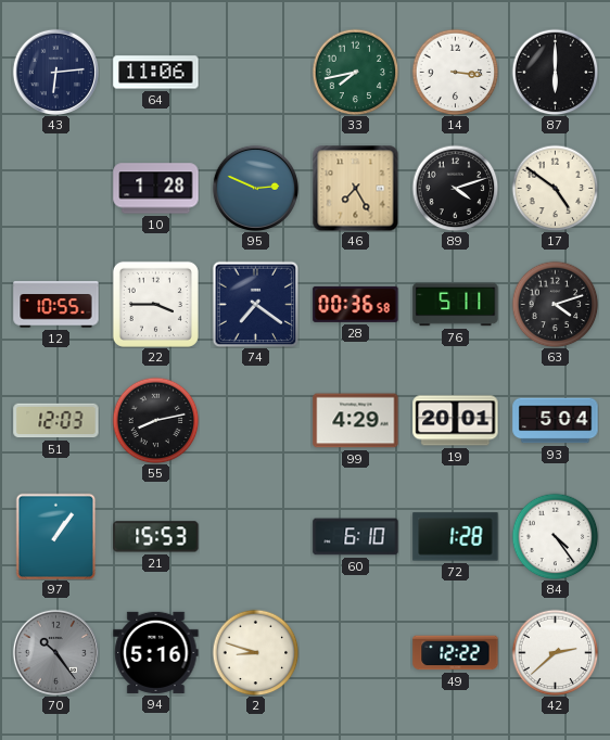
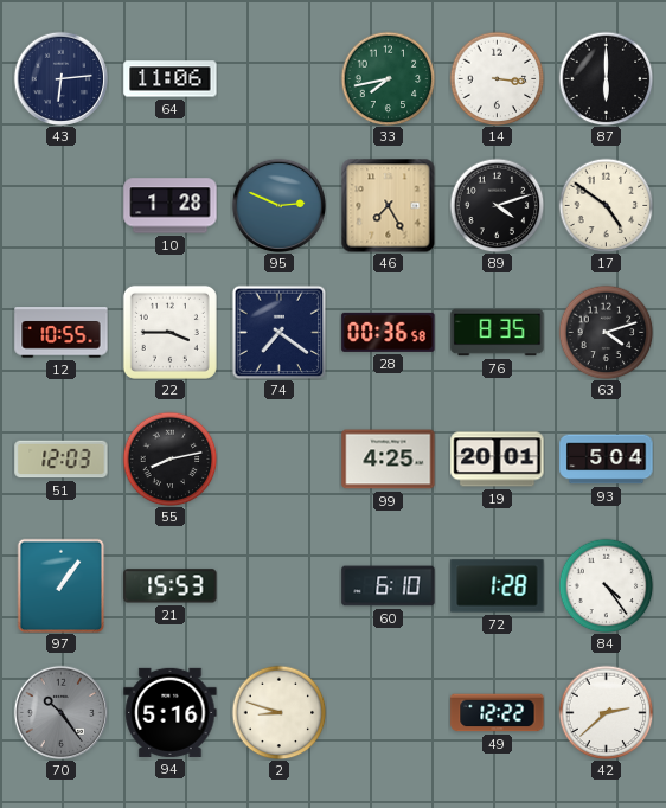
76: 5:11 -> 8:35 (498, 333)
99: 4:29 -> 4:25 (389, 460)
